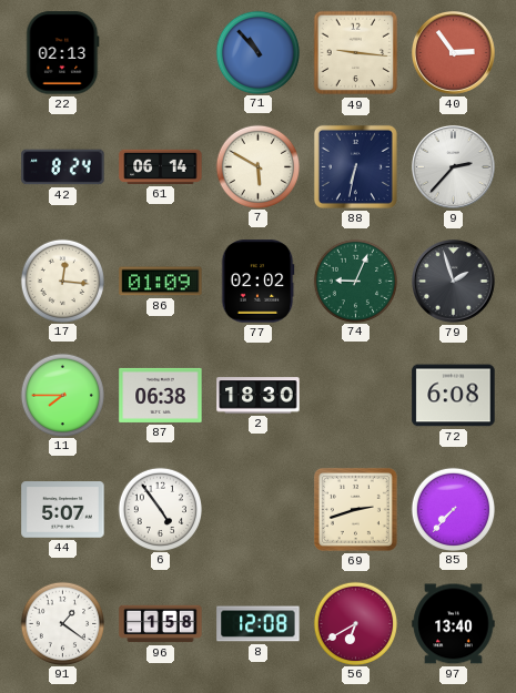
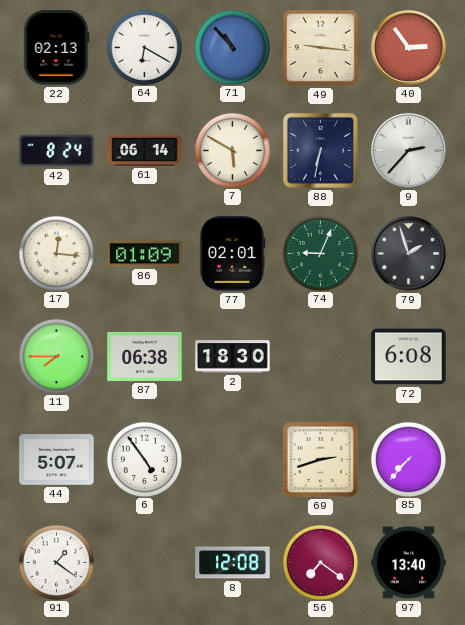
64: none -> 6:20 (144, 47)
77: 02:02 -> 02:01 (232, 254)
96: 1:58 -> none (161, 624)
56: 6:40 -> 7:21 (320, 562)
